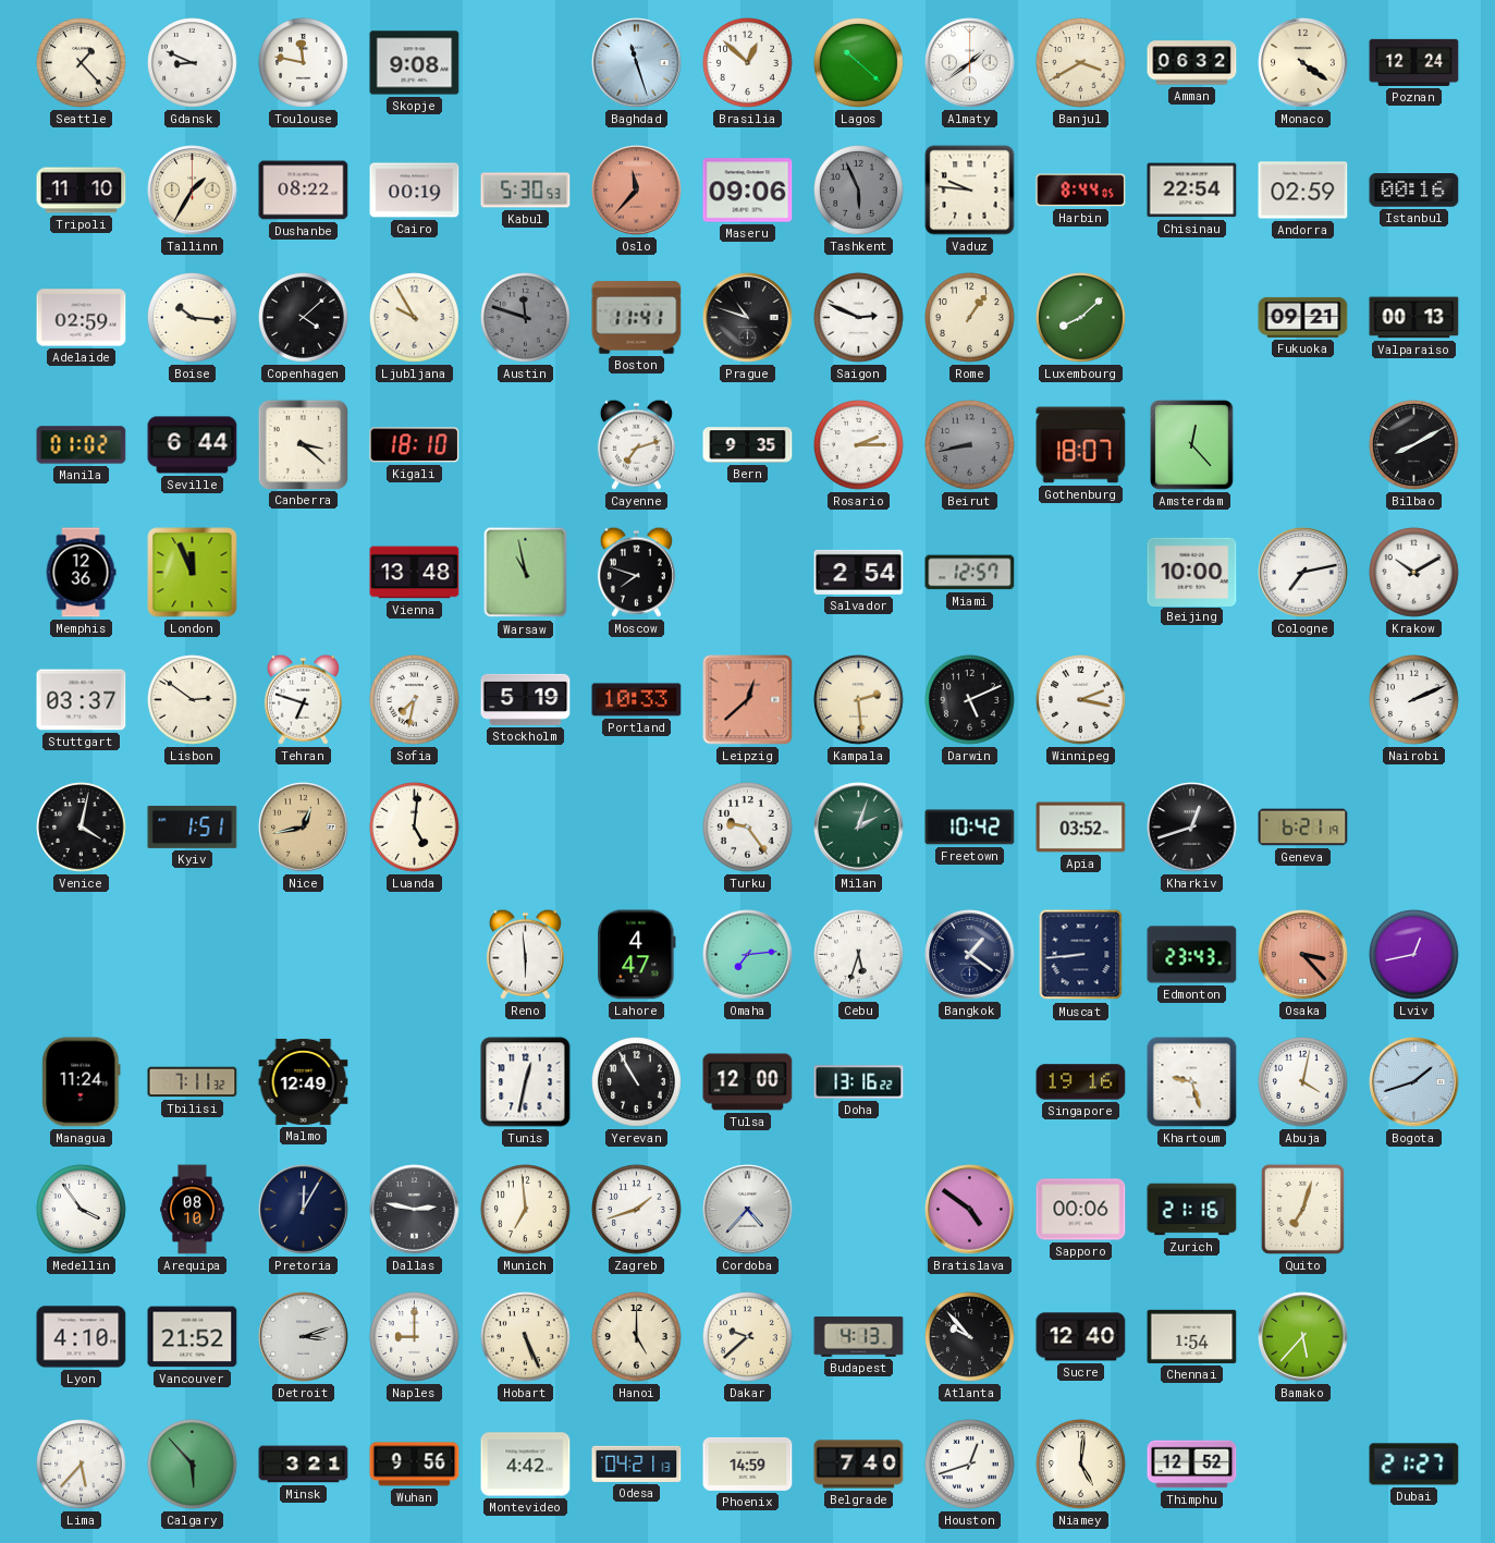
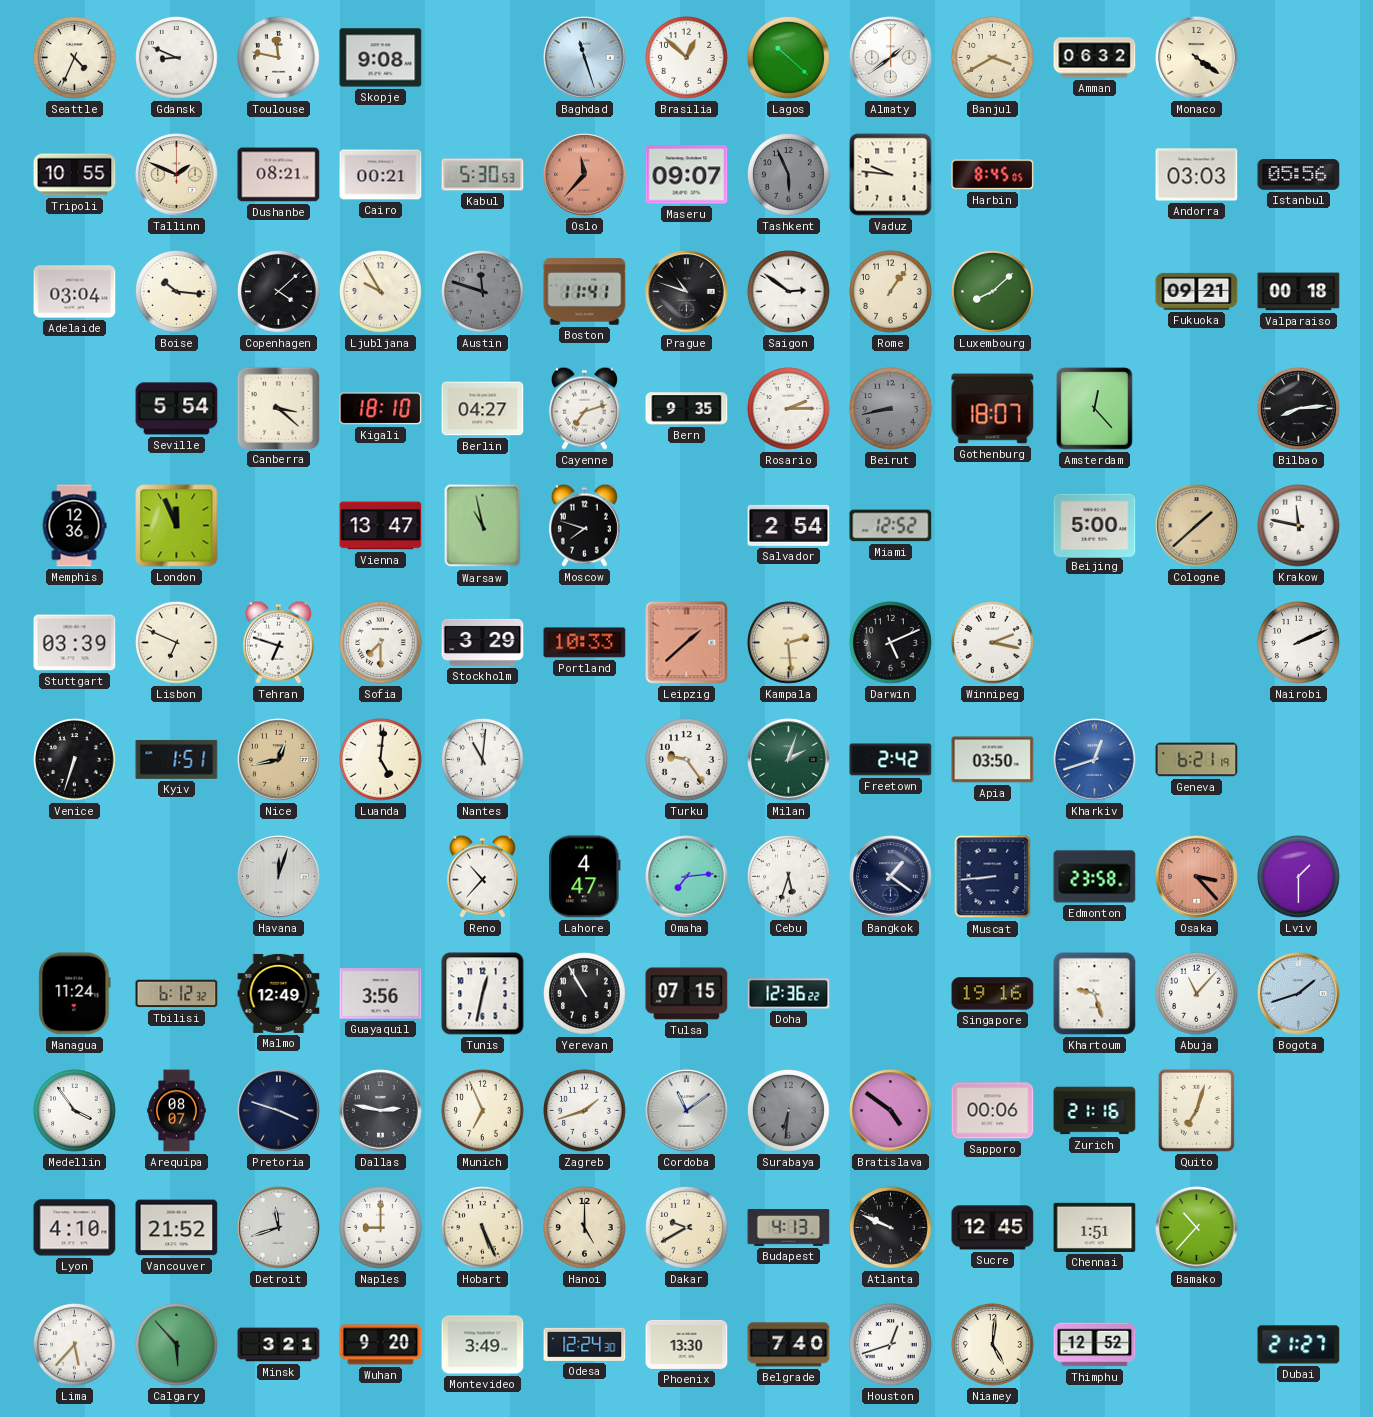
Seattle: 1:23 -> 4:34 (75, 58)
Poznan: 12:24 -> none (1414, 62)
Tripoli: 11:10 -> 10:55 (75, 175)
Tallinn: 1:35 -> 1:49 (177, 175)
Dushanbe: 08:22 -> 08:21 (279, 175)
Cairo: 00:19 -> 00:21 (381, 175)
Maseru: 09:06 -> 09:07 (687, 175)
Harbin: 8:44 -> 8:45 (993, 175)
Chisinau: 22:54 -> none (1192, 191)
Andorra: 02:59 -> 03:03 (1197, 175)
Istanbul: 00:16 -> 05:56 (1299, 175)
Adelaide: 02:59 -> 03:04 (75, 292)
Saigon: 2:49 -> 2:51 (789, 292)
Valparaiso: 00:13 -> 00:18 (1299, 292)
Manila: 01:02 -> none (82, 445)
Seville: 6:44 -> 5:54 (177, 409)
Berlin: none -> 04:27 (483, 409)
Bilbao: 8:10 -> 8:14 (1299, 409)
Vienna: 13:48 -> 13:47 (381, 526)
Miami: 12:57 -> 12:52 (891, 526)
Beijing: 10:00 -> 5:00 (1095, 525)
Cologne: 7:13 -> 1:38 (1197, 526)
Cologne dial: white -> champagne (1197, 526)
Krakow: 10:10 -> 11:47 (1299, 526)
Stuttgart: 03:37 -> 03:39 (75, 643)
Lisbon: 2:51 -> 6:49 (177, 643)
Sofia: 7:32 -> 7:30 (381, 643)
Stockholm: 5:19 -> 3:29 (483, 642)
Leipzig: 12:38 -> 1:38 (687, 643)
Venice: 4:02 -> 6:33 (75, 760)
Nantes: none -> 11:01 (483, 760)
Freetown: 10:42 -> 2:42 (891, 760)
Apia: 03:52 -> 03:50 (993, 760)
Kharkiv dial: black -> blue (1095, 760)
Havana: none -> 12:03 (279, 877)
Reno: 5:59 -> 10:37 (482, 876)
Edmonton: 23:43 -> 23:58 (1095, 877)
Lviv: 12:43 -> 1:30 (1299, 877)
Tbilisi: 7:11 -> 6:12 (177, 994)
Guayaquil: none -> 3:56 (381, 994)
Tulsa: 12:00 -> 07:15 (687, 994)
Doha: 13:16 -> 12:36 (789, 994)
Abuja: 4:02 -> 11:07 (1197, 994)
Arequipa: 08:10 -> 08:07 (177, 1111)
Pretoria: 12:05 -> 3:48 (279, 1111)
Munich: 6:59 -> 6:56 (483, 1111)
Cordoba: 4:37 -> 11:09 (687, 1111)
Surabaya: none -> 6:31 (789, 1111)
Detroit: 3:12 -> 11:42 (279, 1228)
Dakar: 9:38 -> 9:40 (687, 1228)
Atlanta: 9:53 -> 9:49 (891, 1228)
Sucre: 12:40 -> 12:45 (993, 1228)
Chennai: 1:54 -> 1:51 (1095, 1227)
Bamako: 5:37 -> 10:37 (1197, 1228)
Wuhan: 9:56 -> 9:20 (381, 1345)
Montevideo: 4:42 -> 3:49 (483, 1345)
Odesa: 04:21 -> 12:24 (585, 1344)
Phoenix: 14:59 -> 13:30 (687, 1344)
